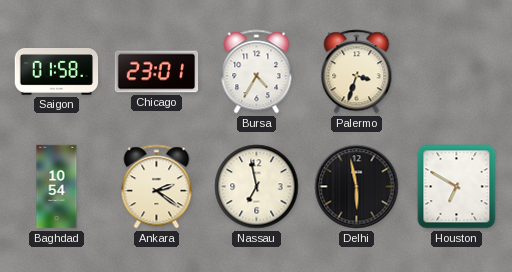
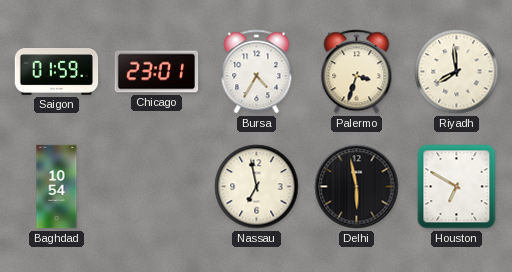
Saigon: 01:58 -> 01:59 (57, 72)
Riyadh: none -> 7:59 (457, 72)
Ankara: 2:21 -> none (157, 187)
